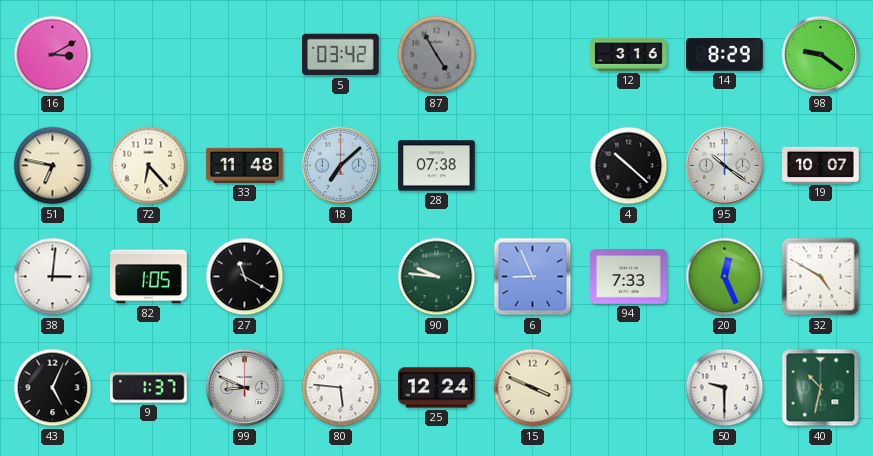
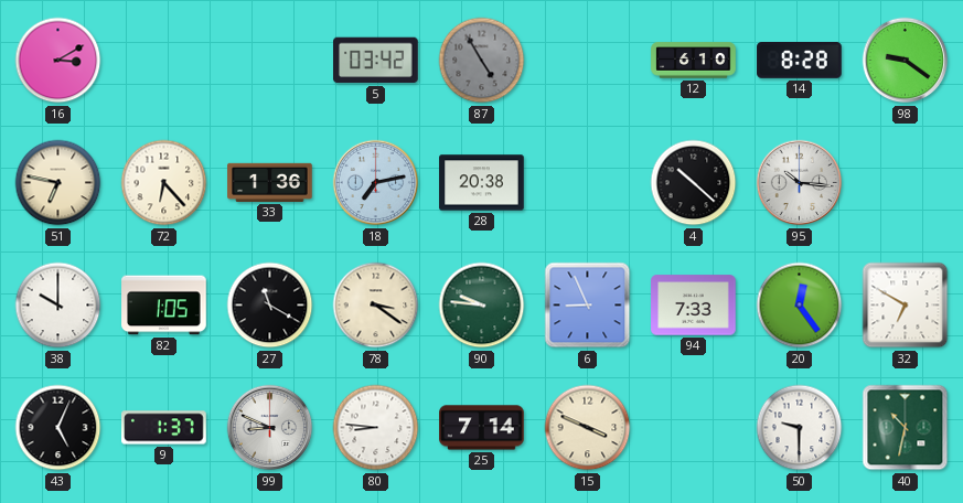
12: 3:16 -> 6:10 (694, 61)
14: 8:29 -> 8:28 (800, 61)
33: 11:48 -> 1:36 (270, 182)
18: 7:08 -> 7:13 (376, 183)
28: 07:38 -> 20:38 (482, 183)
95: 10:21 -> 10:16 (800, 183)
19: 10:07 -> none (821, 165)
38: 3:01 -> 10:00 (58, 306)
78: none -> 3:21 (376, 306)
20: 12:26 -> 12:24 (800, 306)
32: 4:50 -> 6:50 (906, 306)
80: 5:46 -> 8:46 (376, 428)
25: 12:24 -> 7:14 (482, 428)
